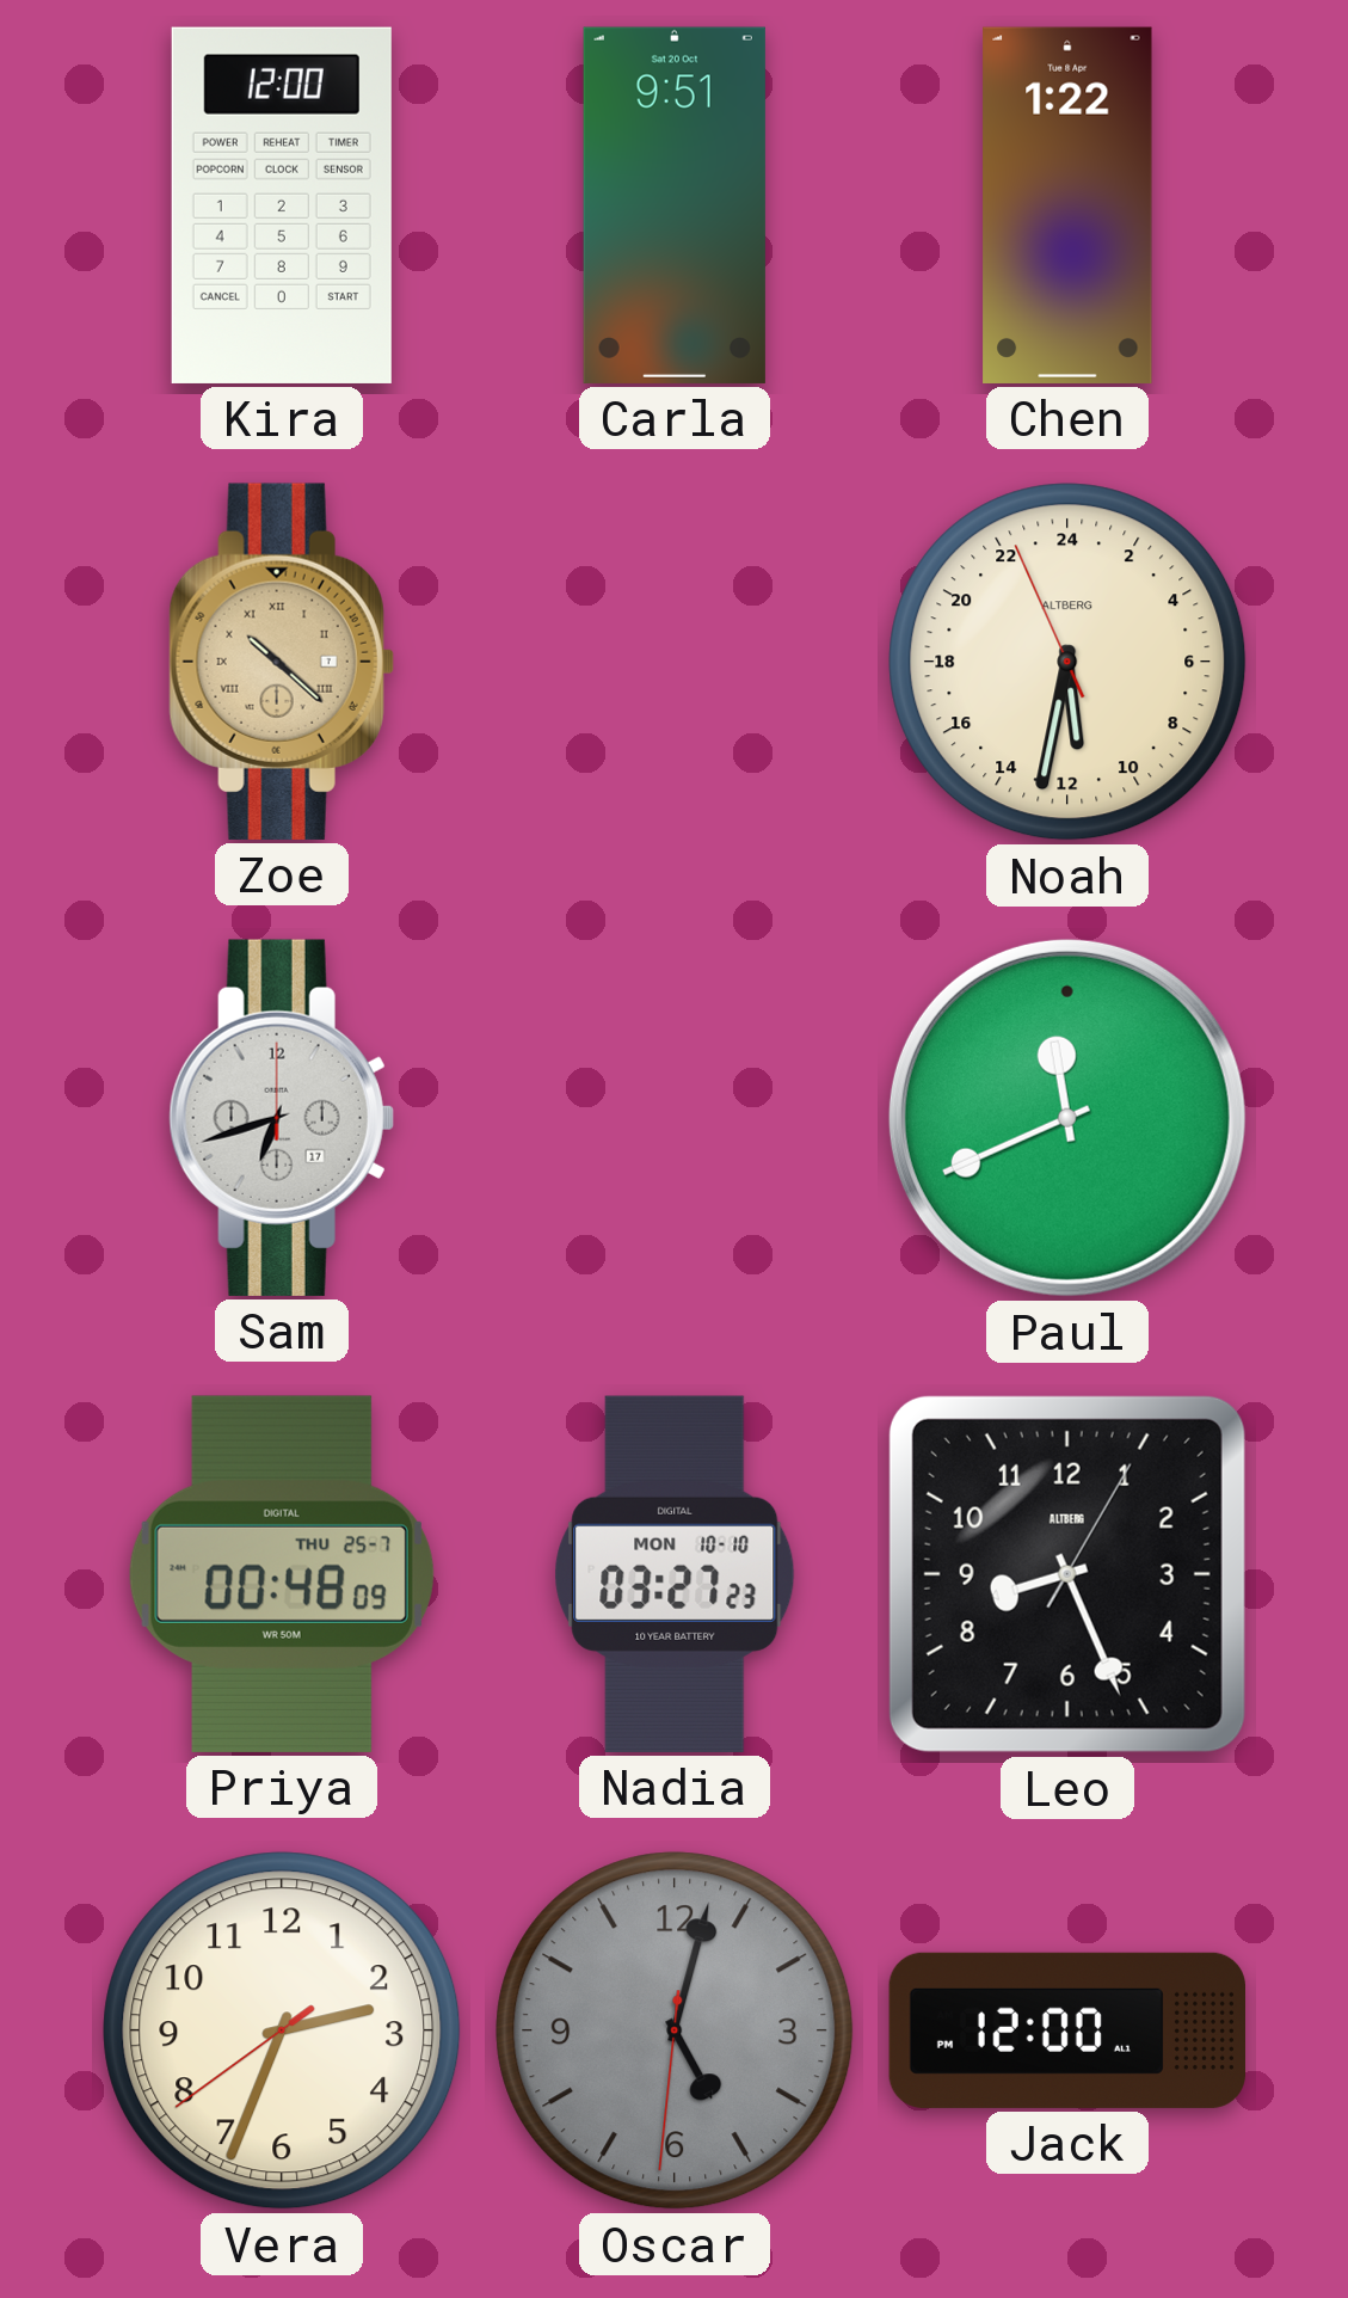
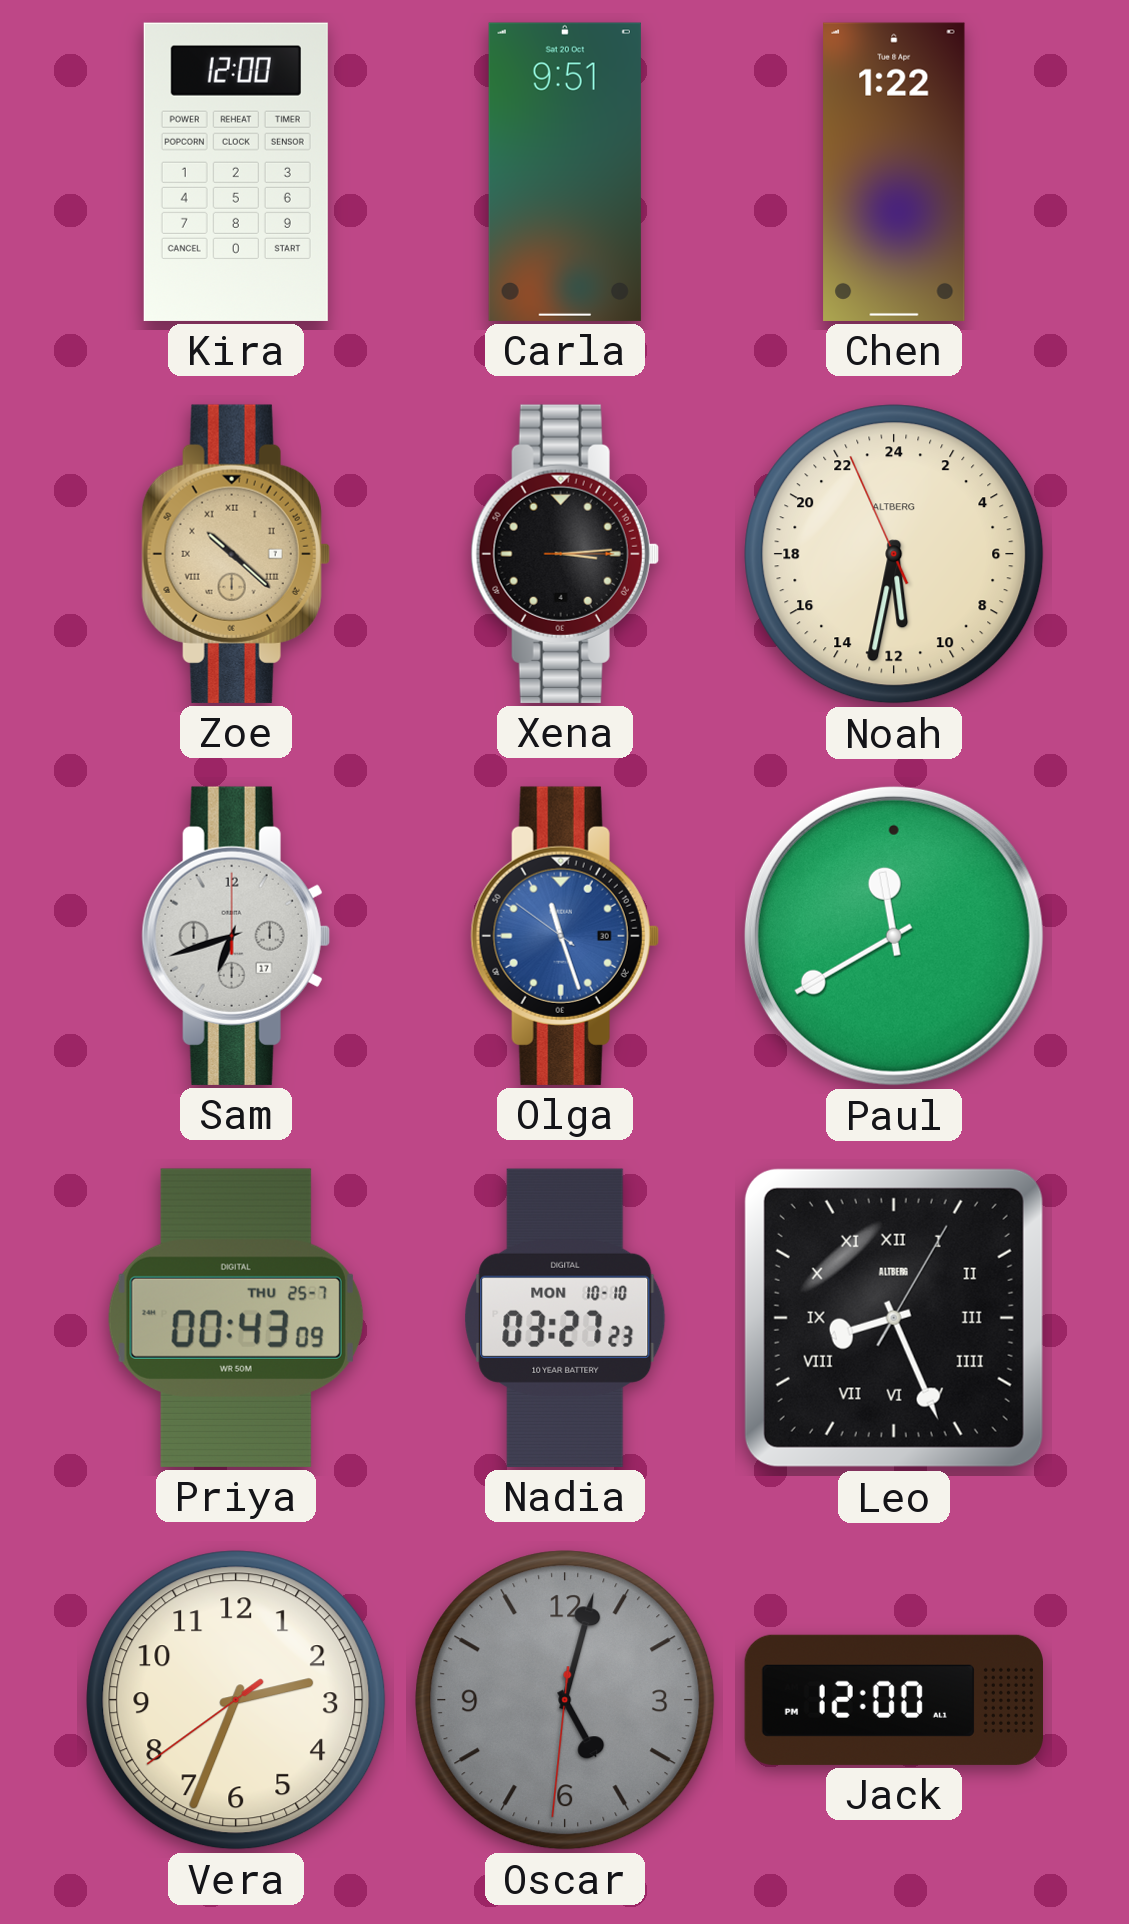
Xena: none -> 3:14 (565, 554)
Olga: none -> 11:26 (565, 936)
Paul: 11:41 -> 11:40 (894, 936)
Priya: 00:48 -> 00:43 (236, 1318)
Leo numerals: Arabic -> Roman (894, 1318)
